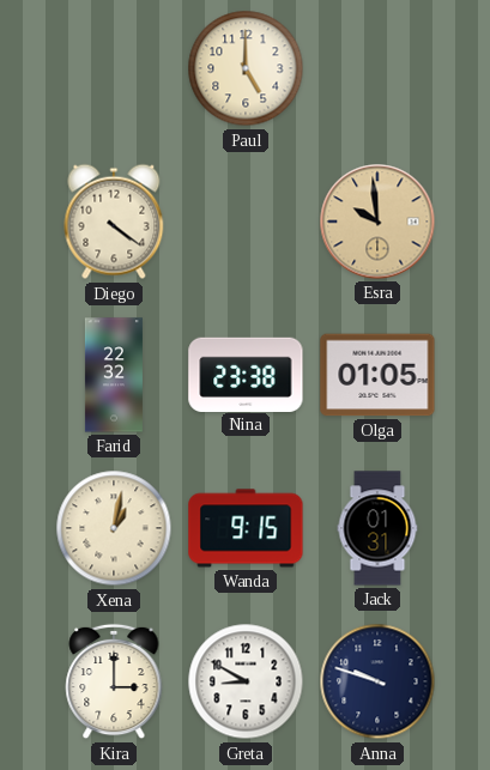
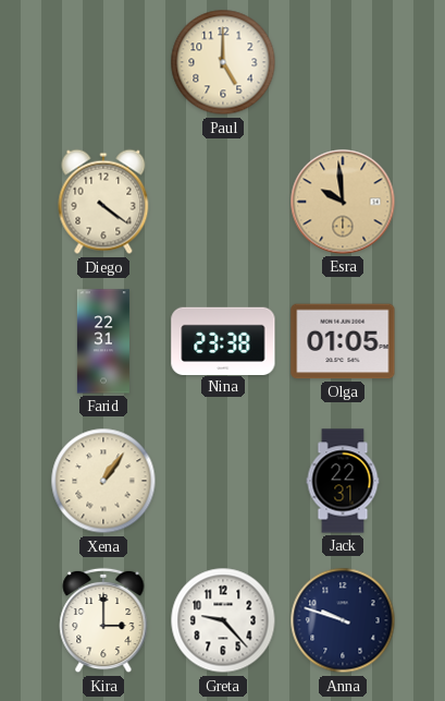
Farid: 22:32 -> 22:31 (103, 341)
Xena: 1:02 -> 1:06 (103, 481)
Wanda: 9:15 -> none (246, 528)
Jack: 01:31 -> 22:31 (343, 481)
Greta: 8:50 -> 9:23 (223, 620)
